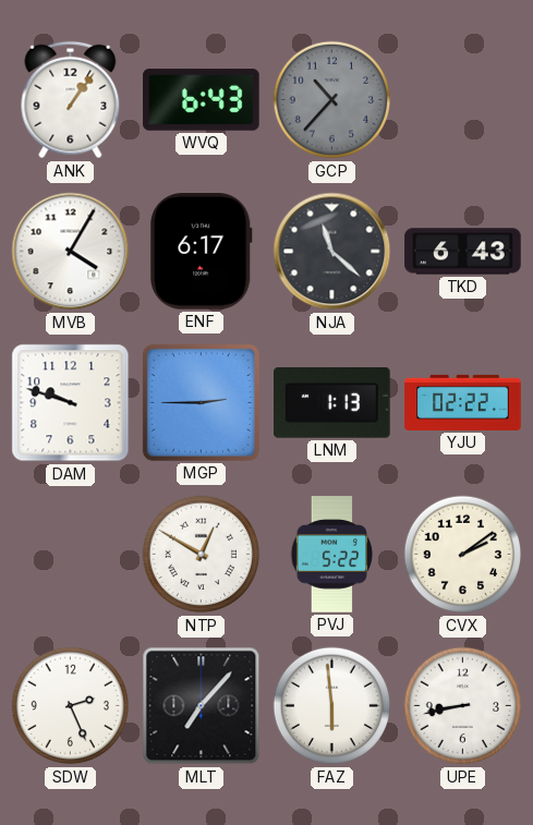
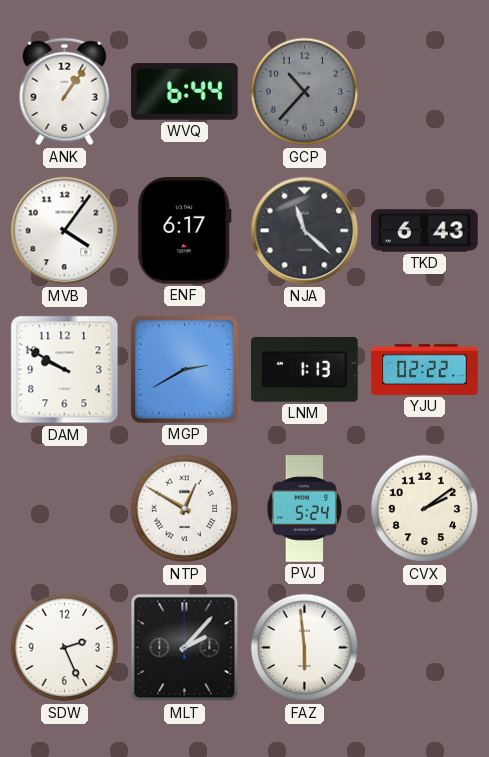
WVQ: 6:43 -> 6:44 (185, 92)
MVB: 4:05 -> 4:06 (65, 231)
DAM: 9:48 -> 9:50 (65, 370)
MGP: 2:45 -> 2:40 (184, 369)
PVJ: 5:22 -> 5:24 (305, 509)
MLT: 7:07 -> 2:07 (185, 648)
UPE: 8:43 -> none (463, 706)
